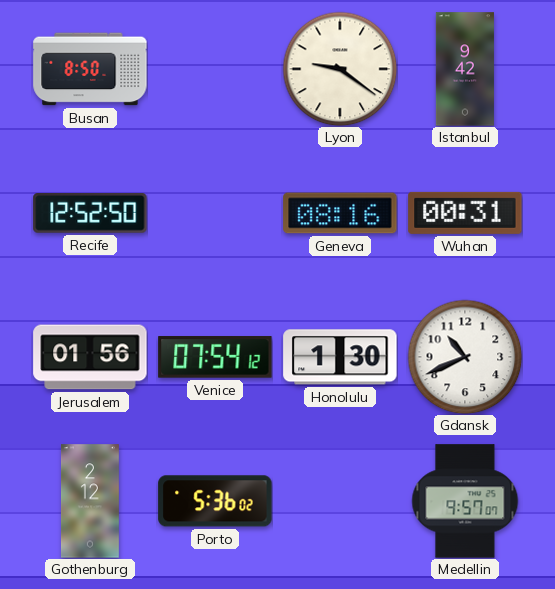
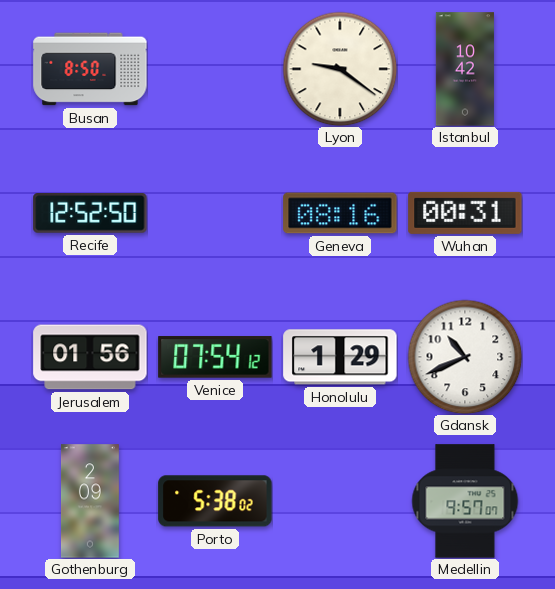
Istanbul: 9:42 -> 10:42 (465, 69)
Honolulu: 1:30 -> 1:29 (340, 357)
Gothenburg: 2:12 -> 2:09 (90, 501)
Porto: 5:36 -> 5:38 (215, 501)
